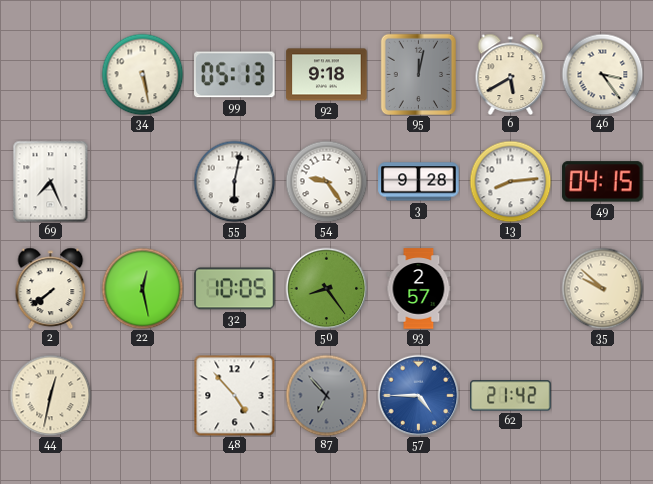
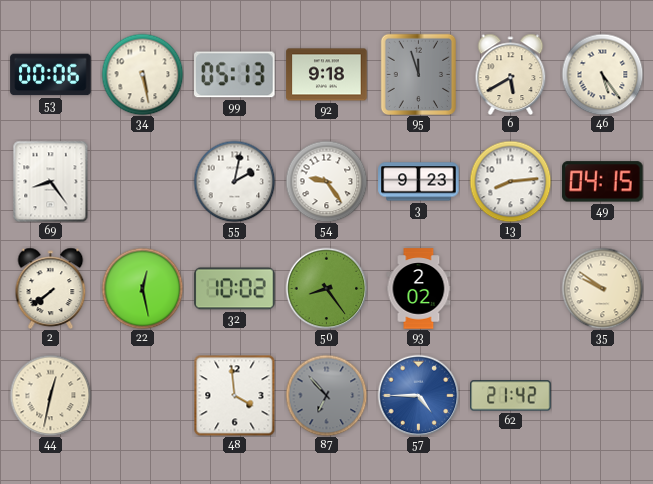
53: none -> 00:06 (51, 75)
95: 12:02 -> 11:57 (418, 74)
46: 3:24 -> 5:24 (602, 74)
69: 7:26 -> 8:24 (51, 181)
55: 6:02 -> 2:02 (234, 181)
3: 9:28 -> 9:23 (419, 182)
32: 10:05 -> 10:02 (235, 289)
93: 2:57 -> 2:02 (419, 289)
35: 9:52 -> 9:51 (602, 288)
48: 4:53 -> 3:59 (234, 395)
